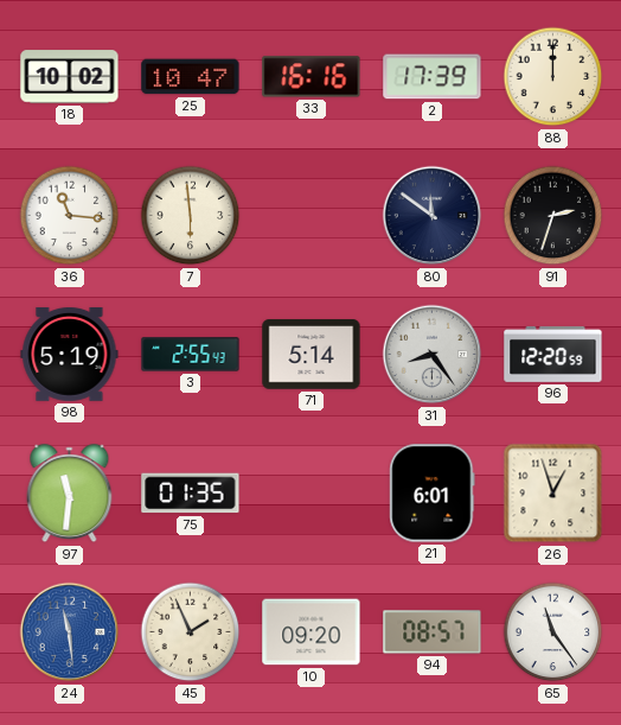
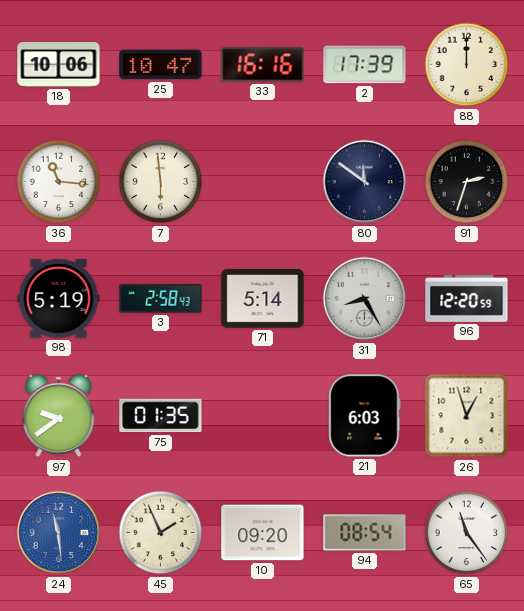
18: 10:02 -> 10:06 (59, 65)
3: 2:55 -> 2:58 (161, 299)
31: 8:24 -> 8:25 (365, 299)
97: 11:31 -> 9:39 (59, 416)
21: 6:01 -> 6:03 (365, 416)
94: 08:57 -> 08:54 (365, 533)
